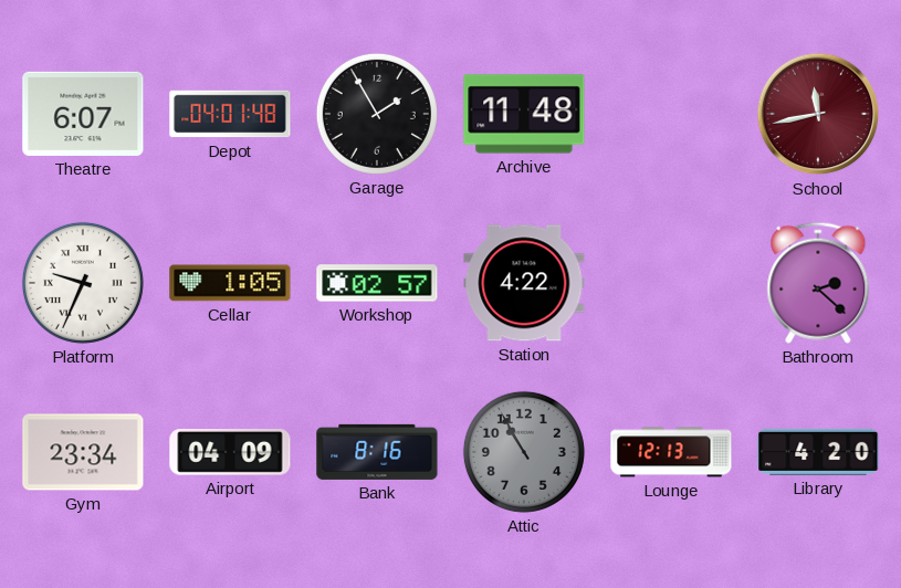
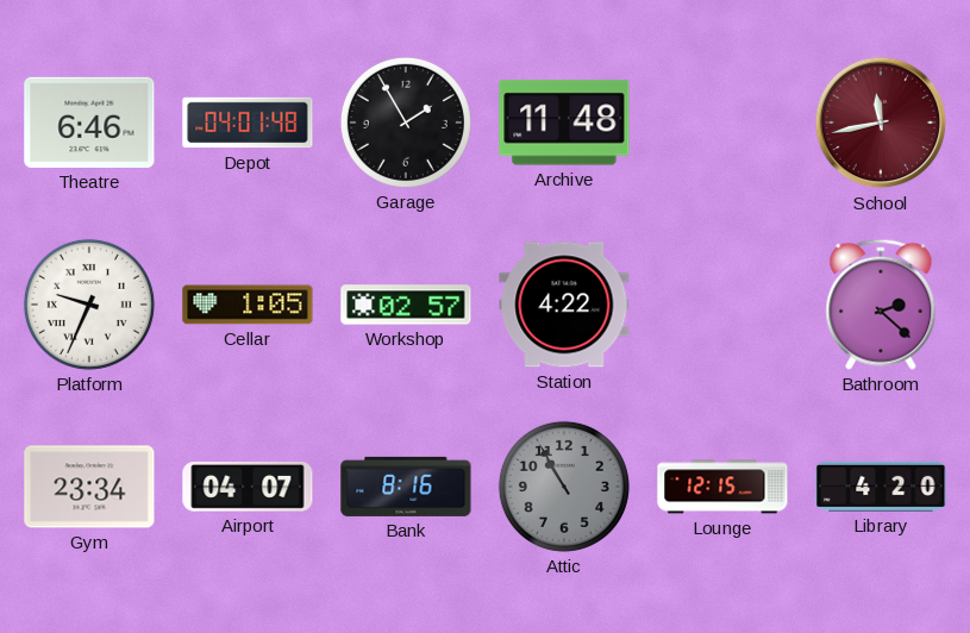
Theatre: 6:07 -> 6:46 (89, 123)
Airport: 04:09 -> 04:07 (248, 488)
Lounge: 12:13 -> 12:15 (722, 487)
